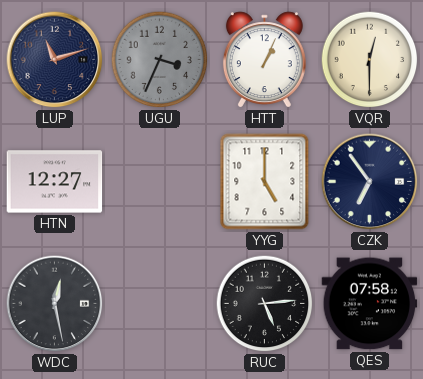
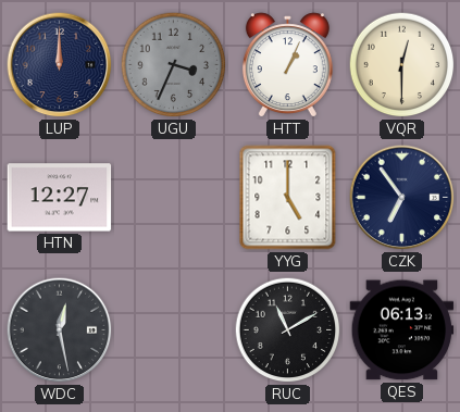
LUP: 11:12 -> 12:00 (60, 65)
RUC: 5:14 -> 11:10 (288, 330)
QES: 07:58 -> 06:13 (402, 330)
